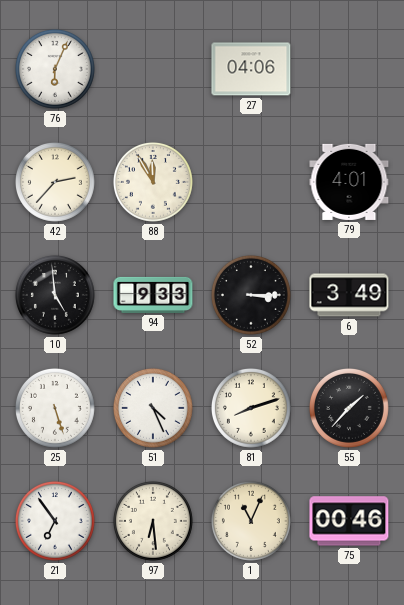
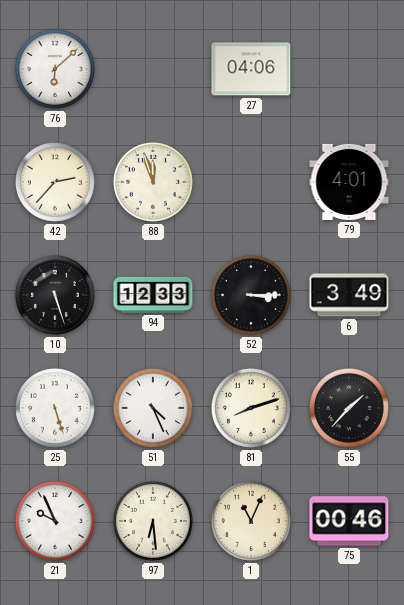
76: 6:04 -> 6:08 (55, 69)
88: 11:55 -> 11:57 (153, 182)
10: 4:59 -> 5:27 (55, 295)
94: 9:33 -> 12:33 (153, 295)
21: 6:54 -> 9:56 (55, 521)
